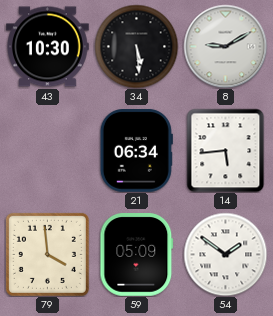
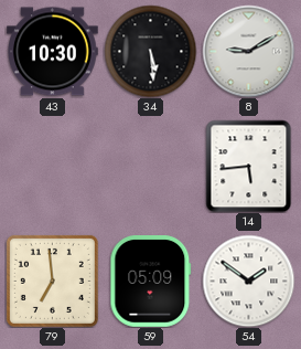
21: 06:34 -> none (136, 151)
79: 3:59 -> 6:59 (52, 281)
